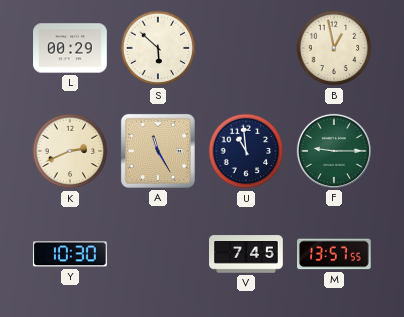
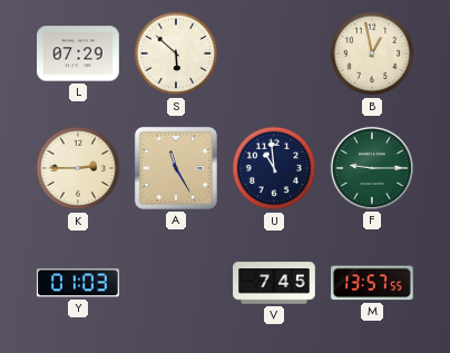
L: 00:29 -> 07:29 (78, 53)
K: 2:41 -> 2:45 (78, 168)
Y: 10:30 -> 01:03 (78, 283)
